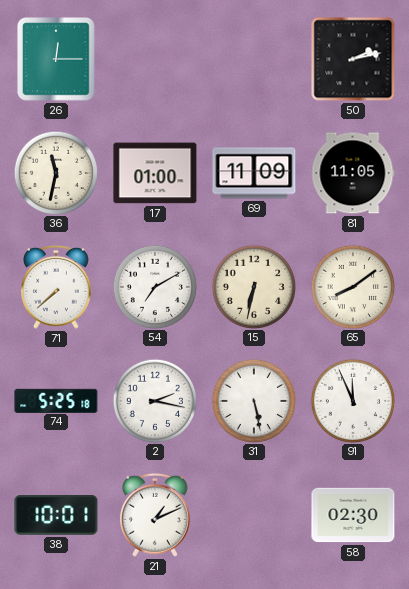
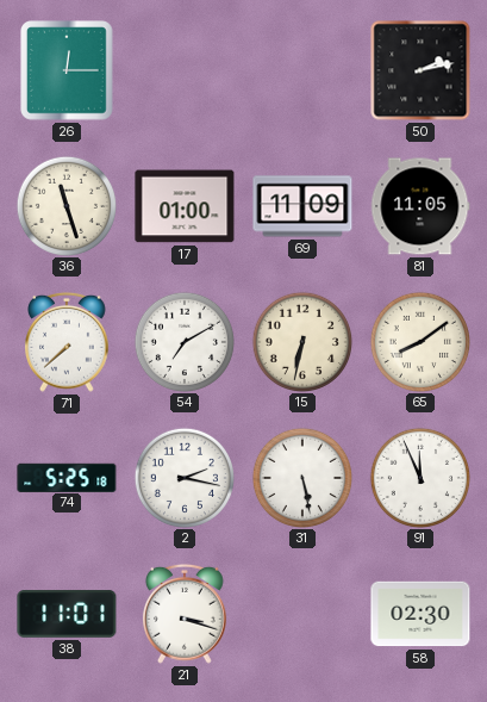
36: 11:32 -> 11:27 (65, 205)
38: 10:01 -> 11:01 (67, 614)
21: 1:11 -> 3:18 (186, 614)
